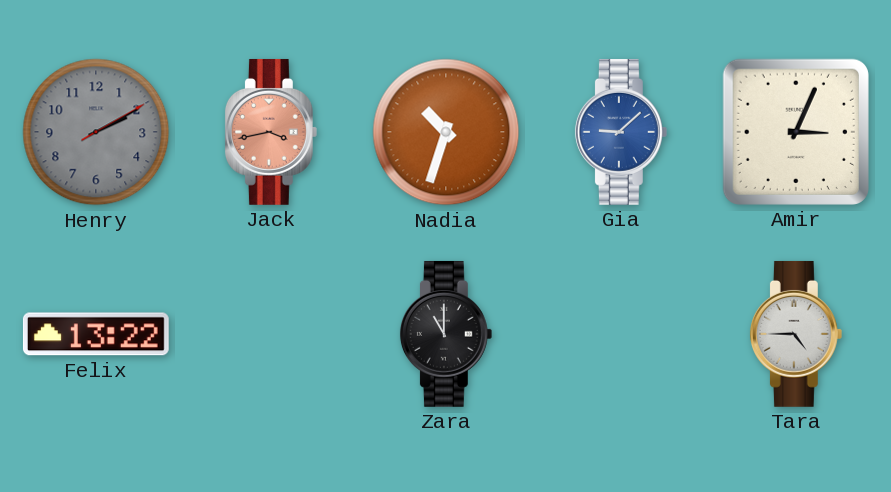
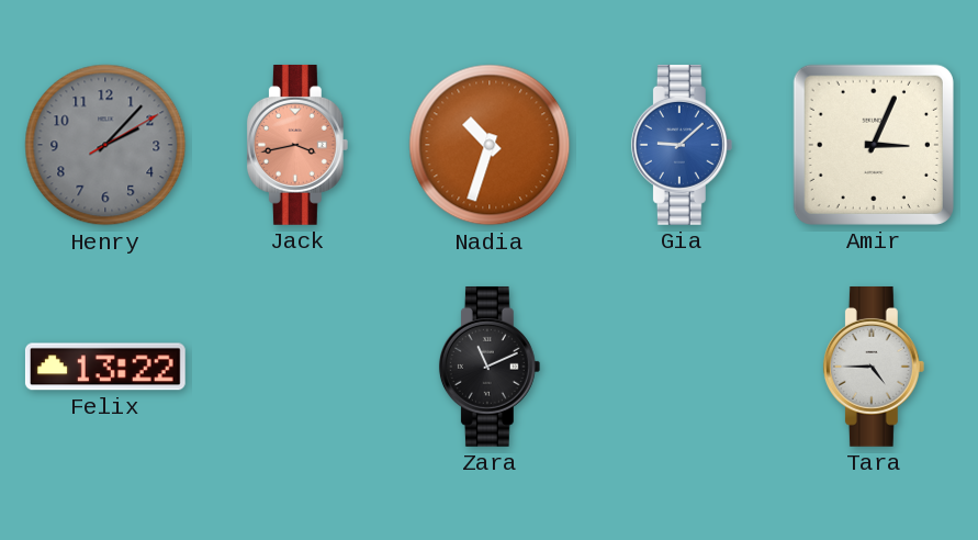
Henry: 2:10 -> 2:07 (105, 145)
Zara: 11:00 -> 11:11 (490, 367)
